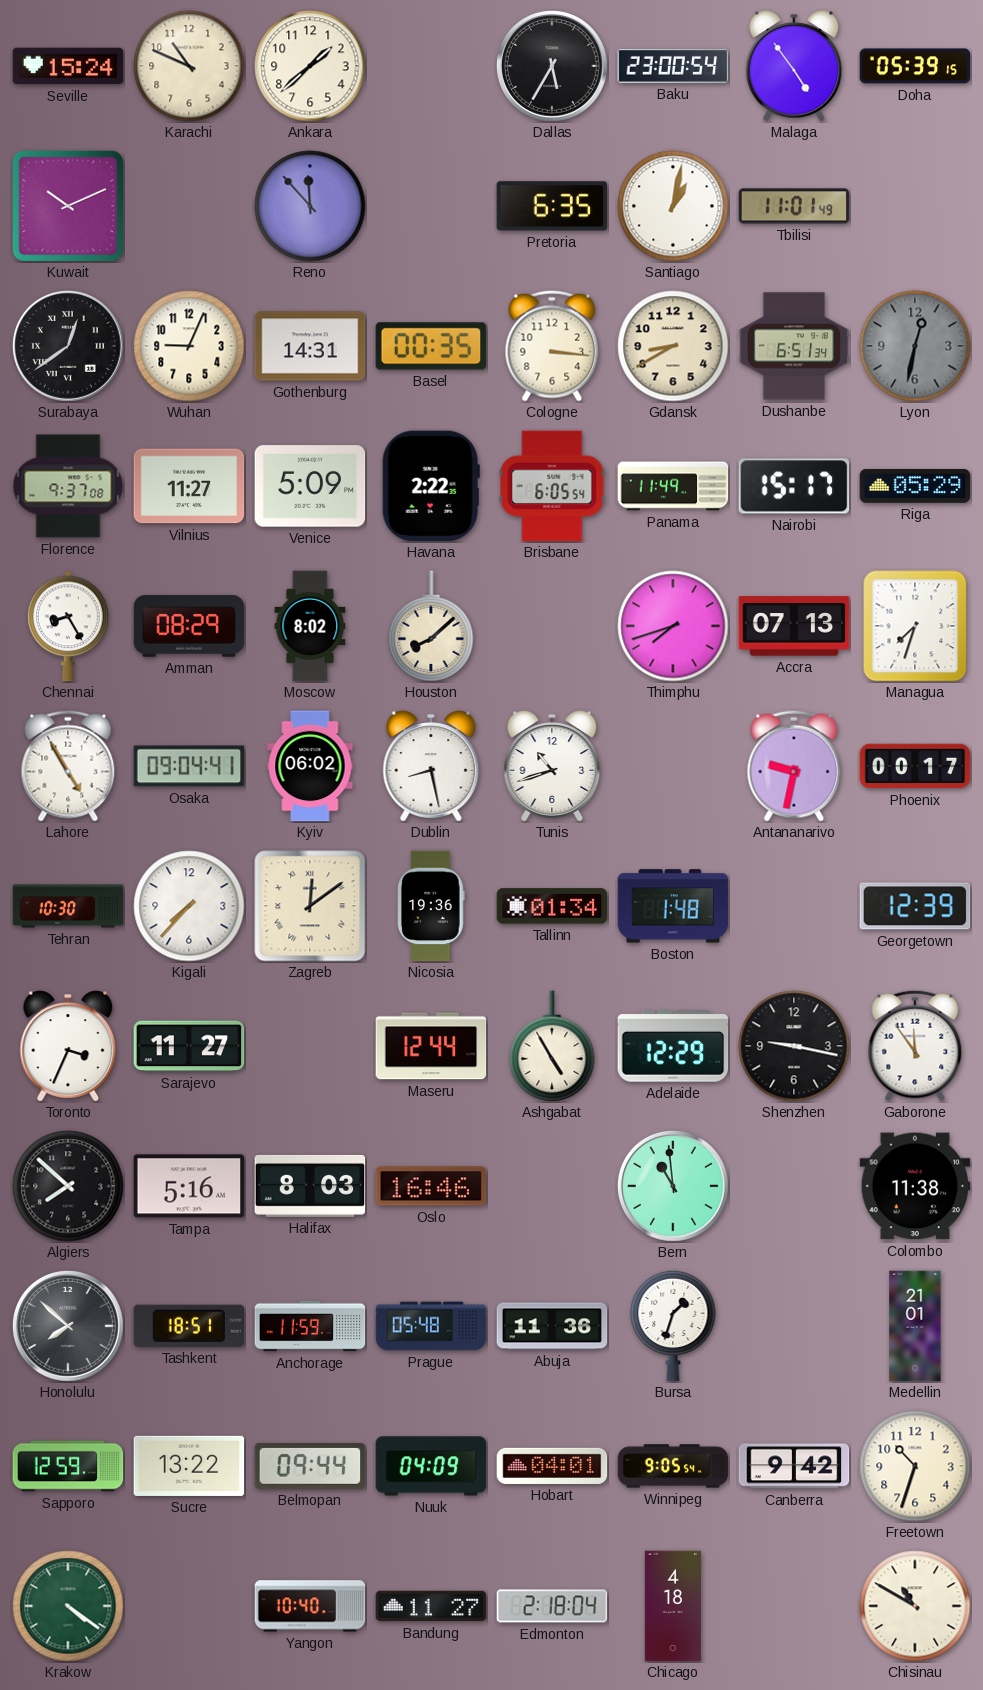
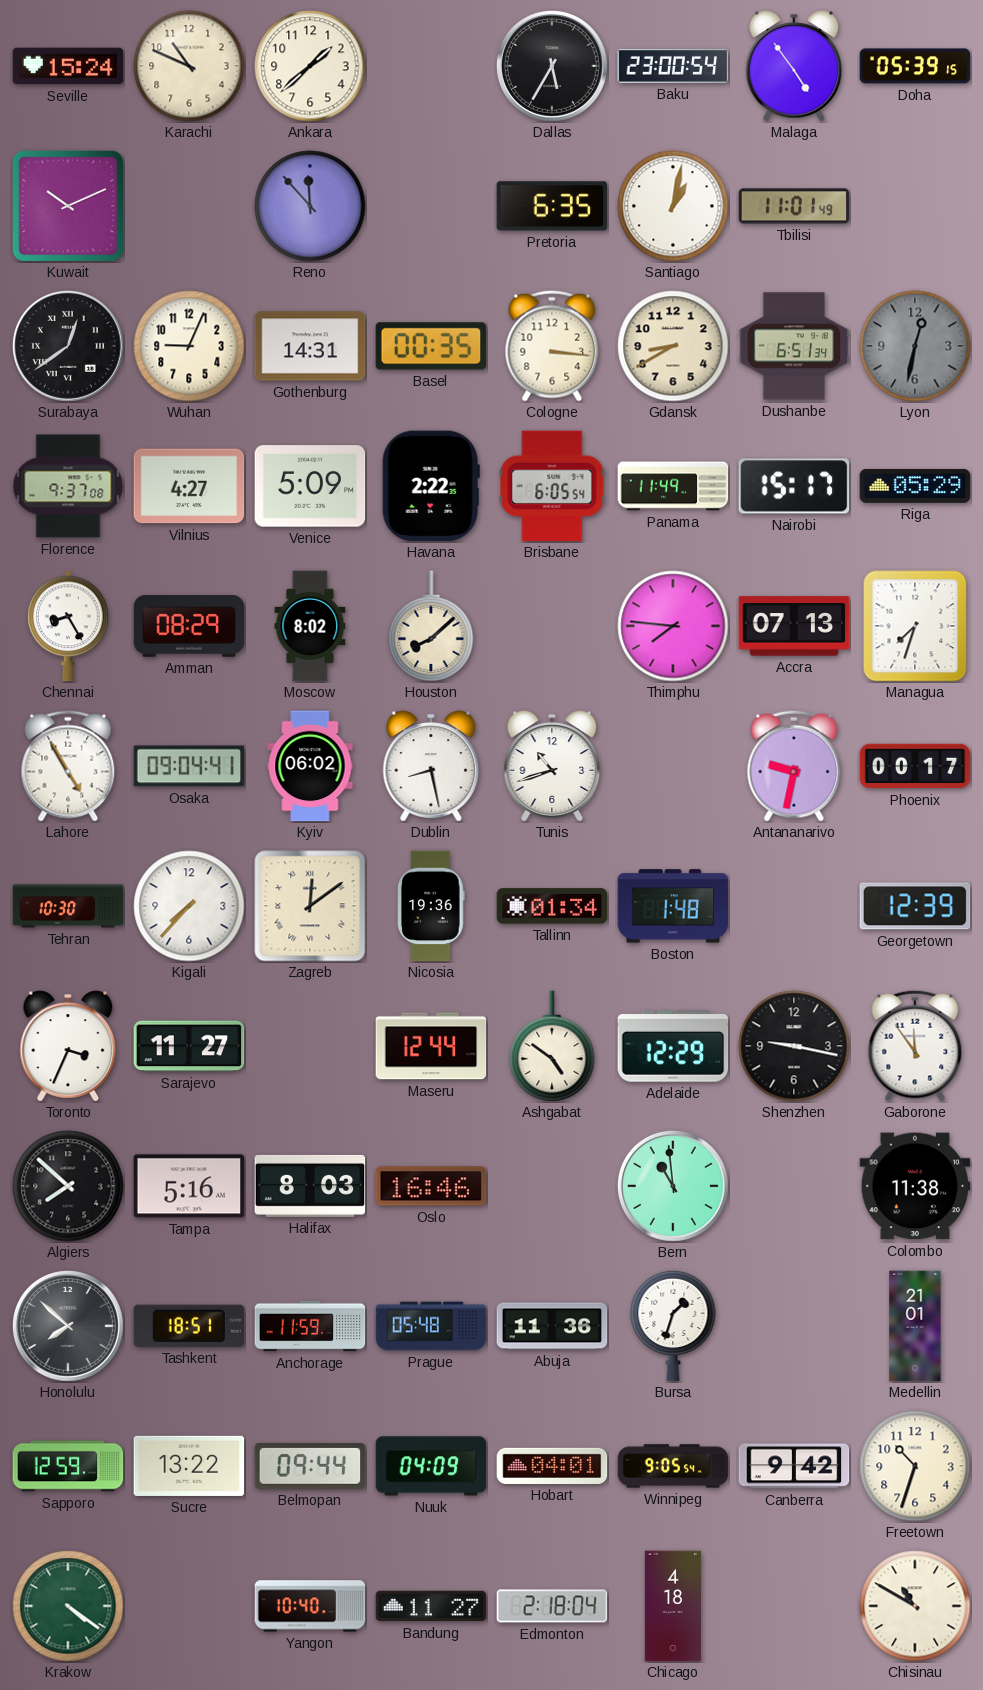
Vilnius: 11:27 -> 4:27 (189, 486)
Thimphu: 7:42 -> 7:46 (673, 626)
Ashgabat: 4:55 -> 4:51 (552, 1046)
